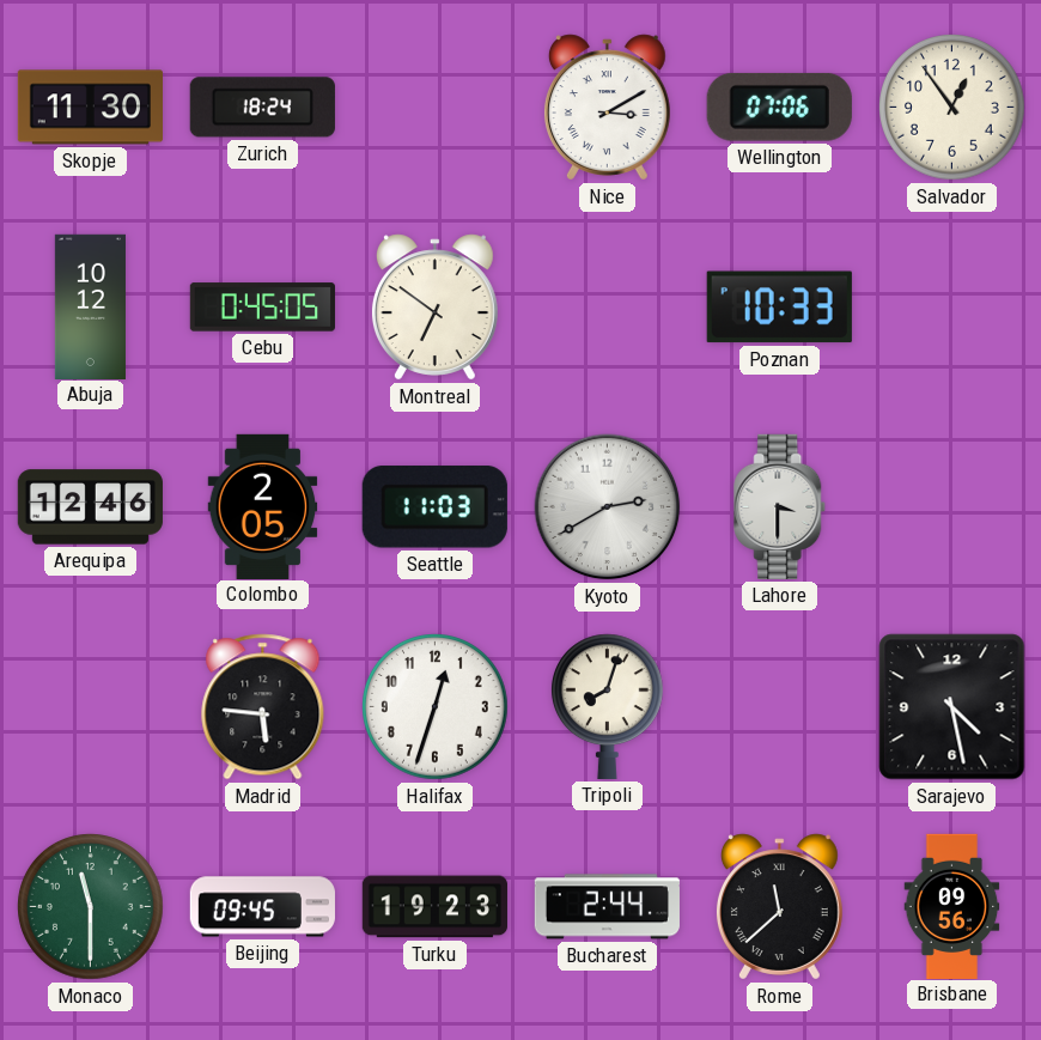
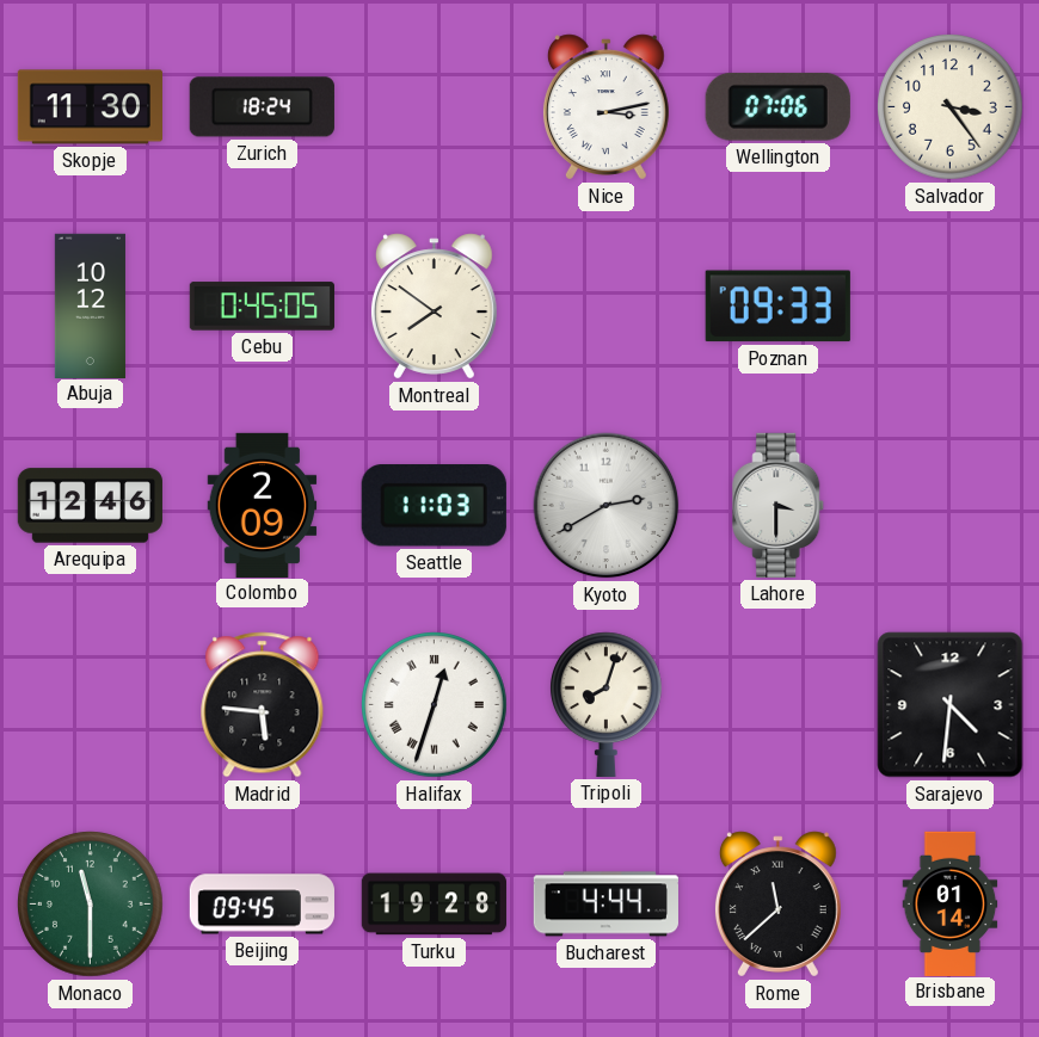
Nice: 3:10 -> 3:13 (605, 107)
Salvador: 12:54 -> 3:24 (951, 107)
Montreal: 6:51 -> 7:51 (434, 307)
Poznan: 10:33 -> 09:33 (777, 307)
Colombo: 2:05 -> 2:09 (263, 505)
Halifax numerals: Arabic -> Roman (435, 705)
Sarajevo: 4:28 -> 4:31 (951, 705)
Turku: 19:23 -> 19:28 (434, 905)
Bucharest: 2:44 -> 4:44 (605, 905)
Brisbane: 09:56 -> 01:14 (951, 903)
